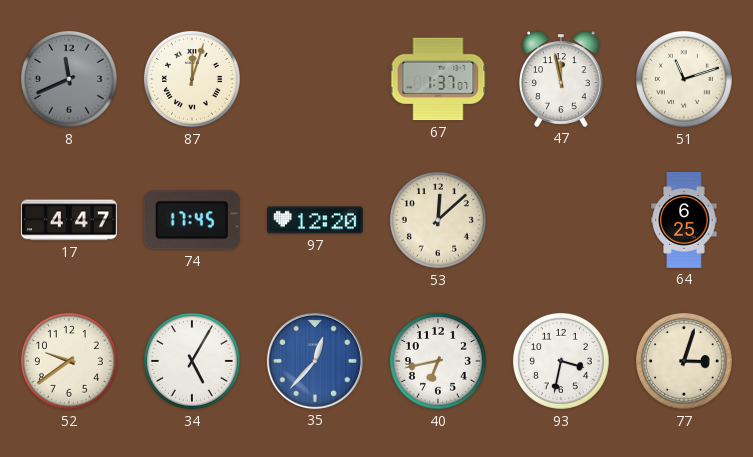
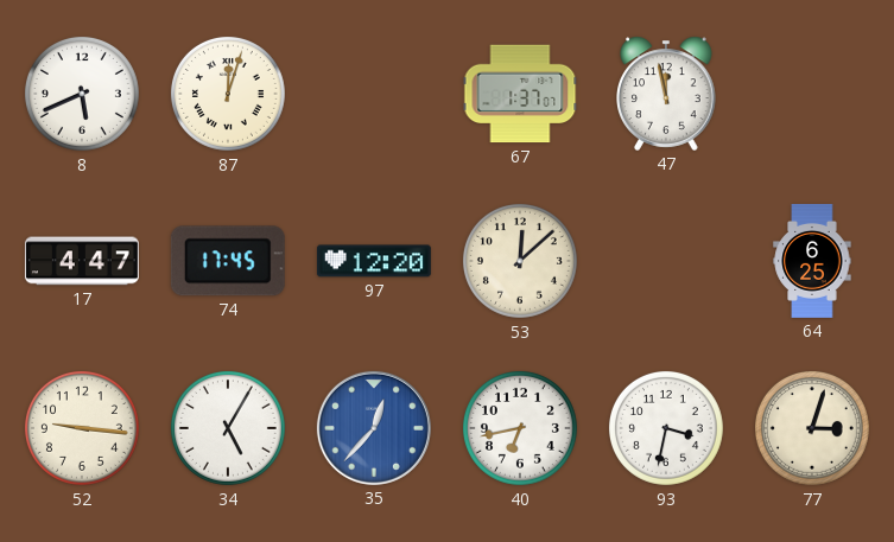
8: 11:41 -> 5:41 (82, 94)
8 dial: grey -> white (82, 94)
51: 11:12 -> none (684, 79)
52: 9:39 -> 9:16 (82, 428)
